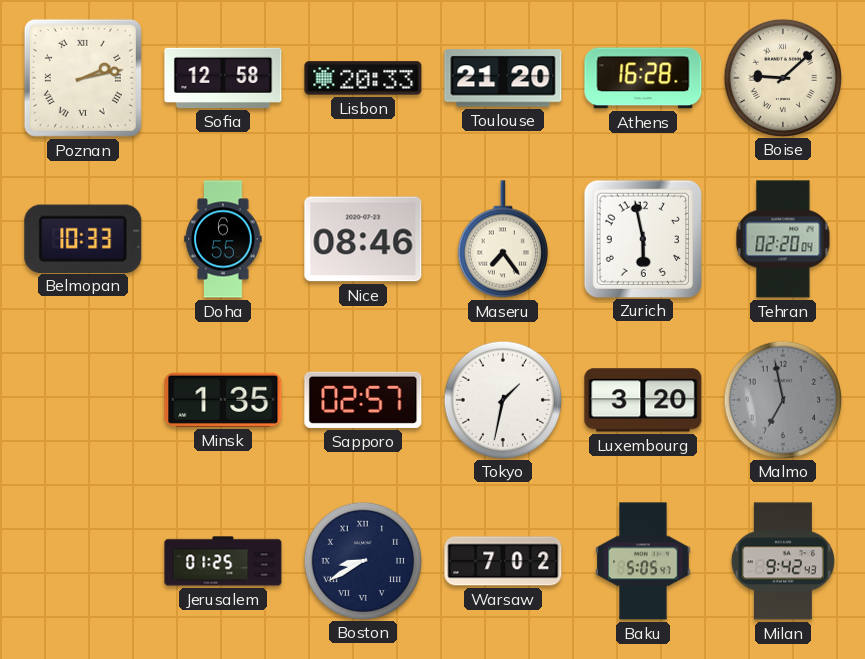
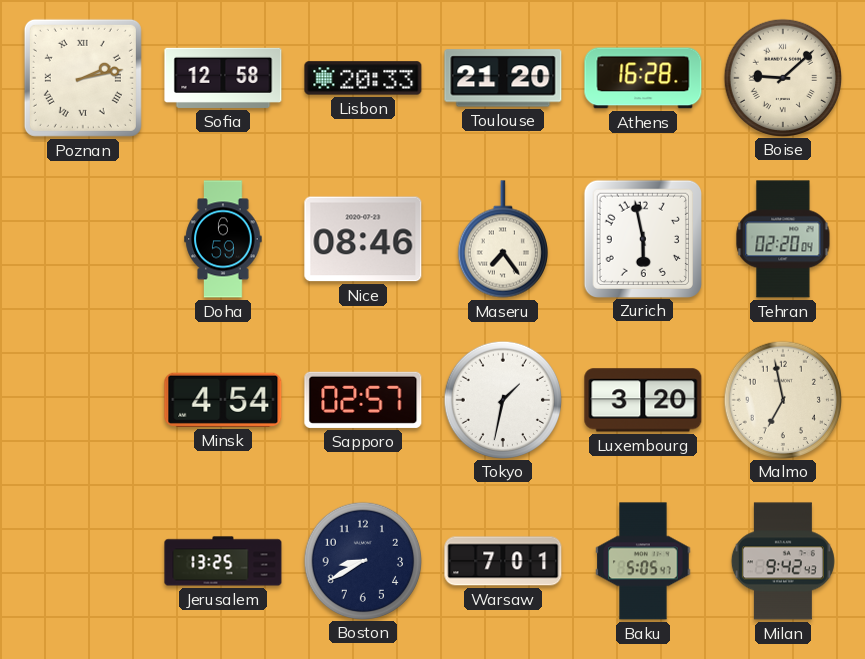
Belmopan: 10:33 -> none (83, 238)
Doha: 6:55 -> 6:59 (223, 239)
Minsk: 1:35 -> 4:54 (223, 400)
Malmo dial: grey -> cream (782, 399)
Jerusalem: 01:25 -> 13:25 (223, 561)
Boston numerals: Roman -> Arabic (362, 560)
Warsaw: 7:02 -> 7:01 (503, 561)
